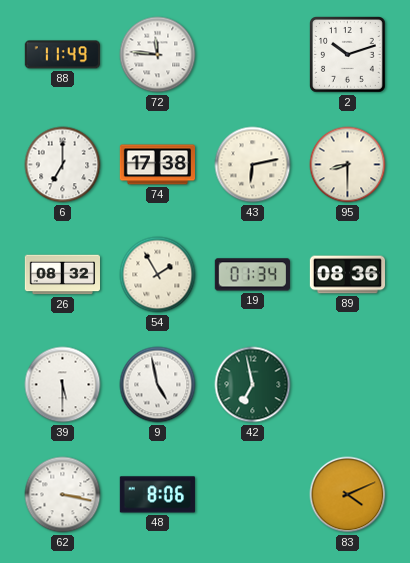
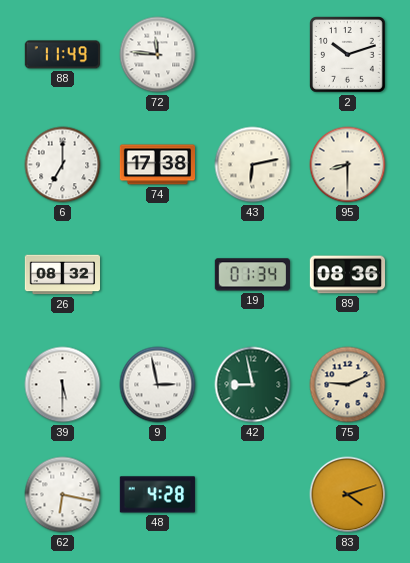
54: 1:55 -> none (158, 275)
9: 4:58 -> 2:58 (158, 385)
42: 6:58 -> 8:58 (253, 385)
75: none -> 9:11 (348, 385)
62: 3:17 -> 6:17 (63, 495)
48: 8:06 -> 4:28 (157, 495)
83: 4:11 -> 4:12 (348, 495)
